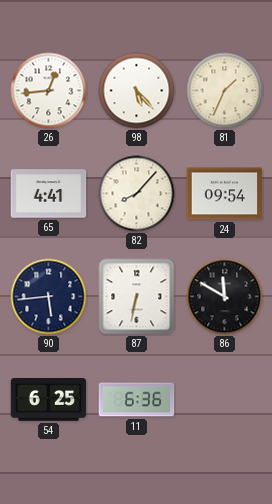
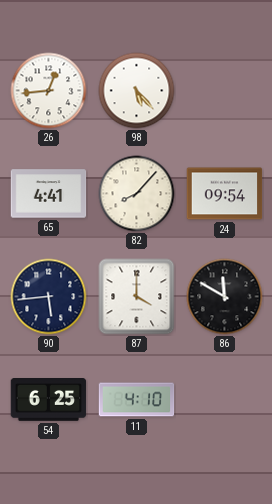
81: 1:34 -> none (225, 91)
87: 6:32 -> 4:00 (137, 297)
11: 6:36 -> 4:10 (137, 400)
